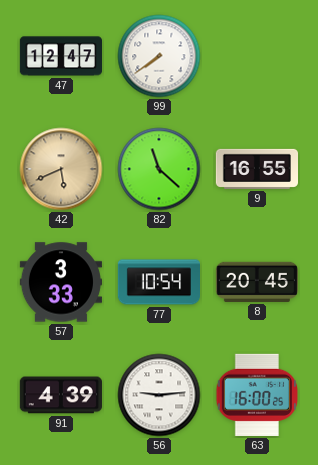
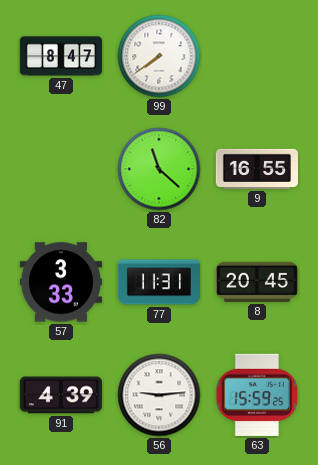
47: 12:47 -> 8:47 (60, 56)
42: 5:41 -> none (61, 169)
77: 10:54 -> 11:31 (158, 282)
63: 16:00 -> 15:59 (257, 395)
